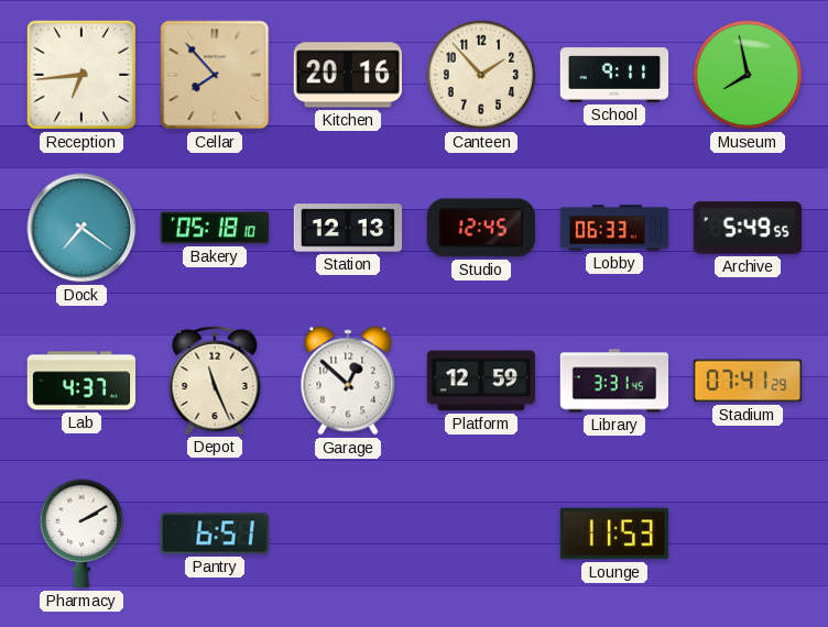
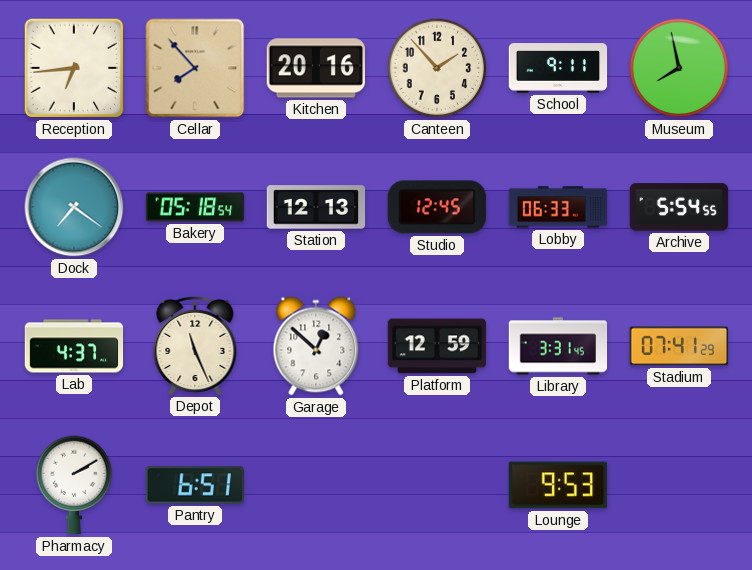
Bakery: 05:18:10 -> 05:18:54 (195, 207)
Archive: 5:49 -> 5:54 (679, 207)
Lounge: 11:53 -> 9:53 (557, 485)
